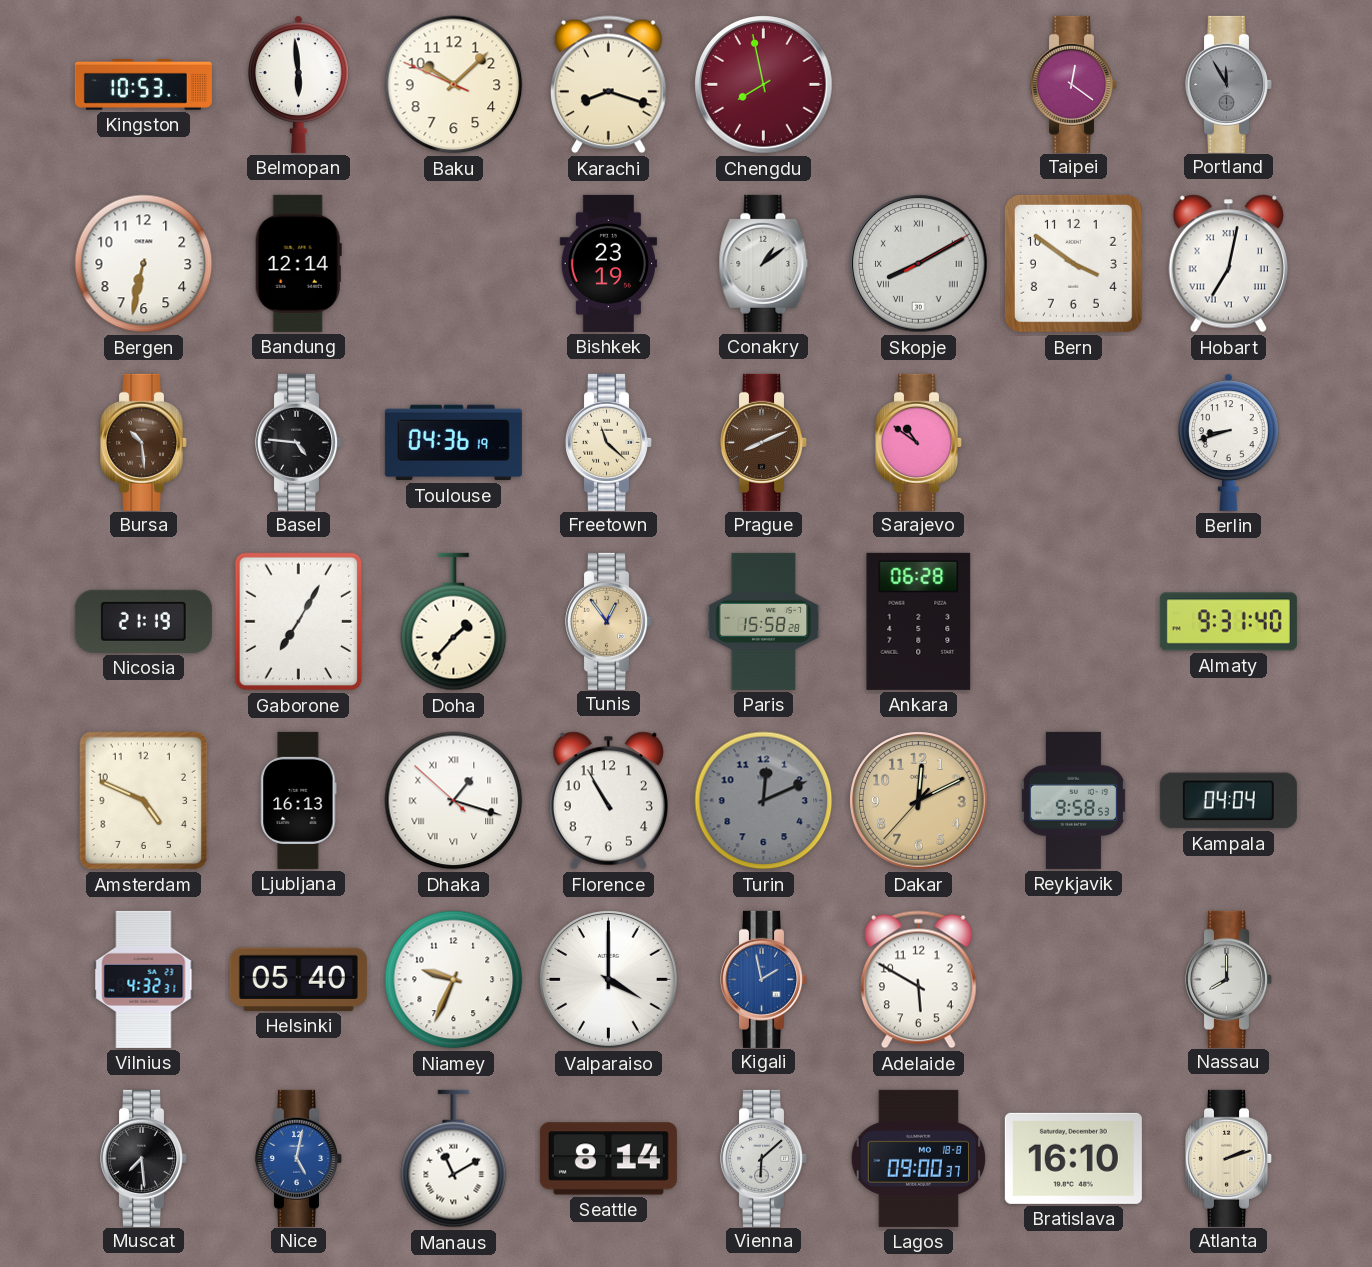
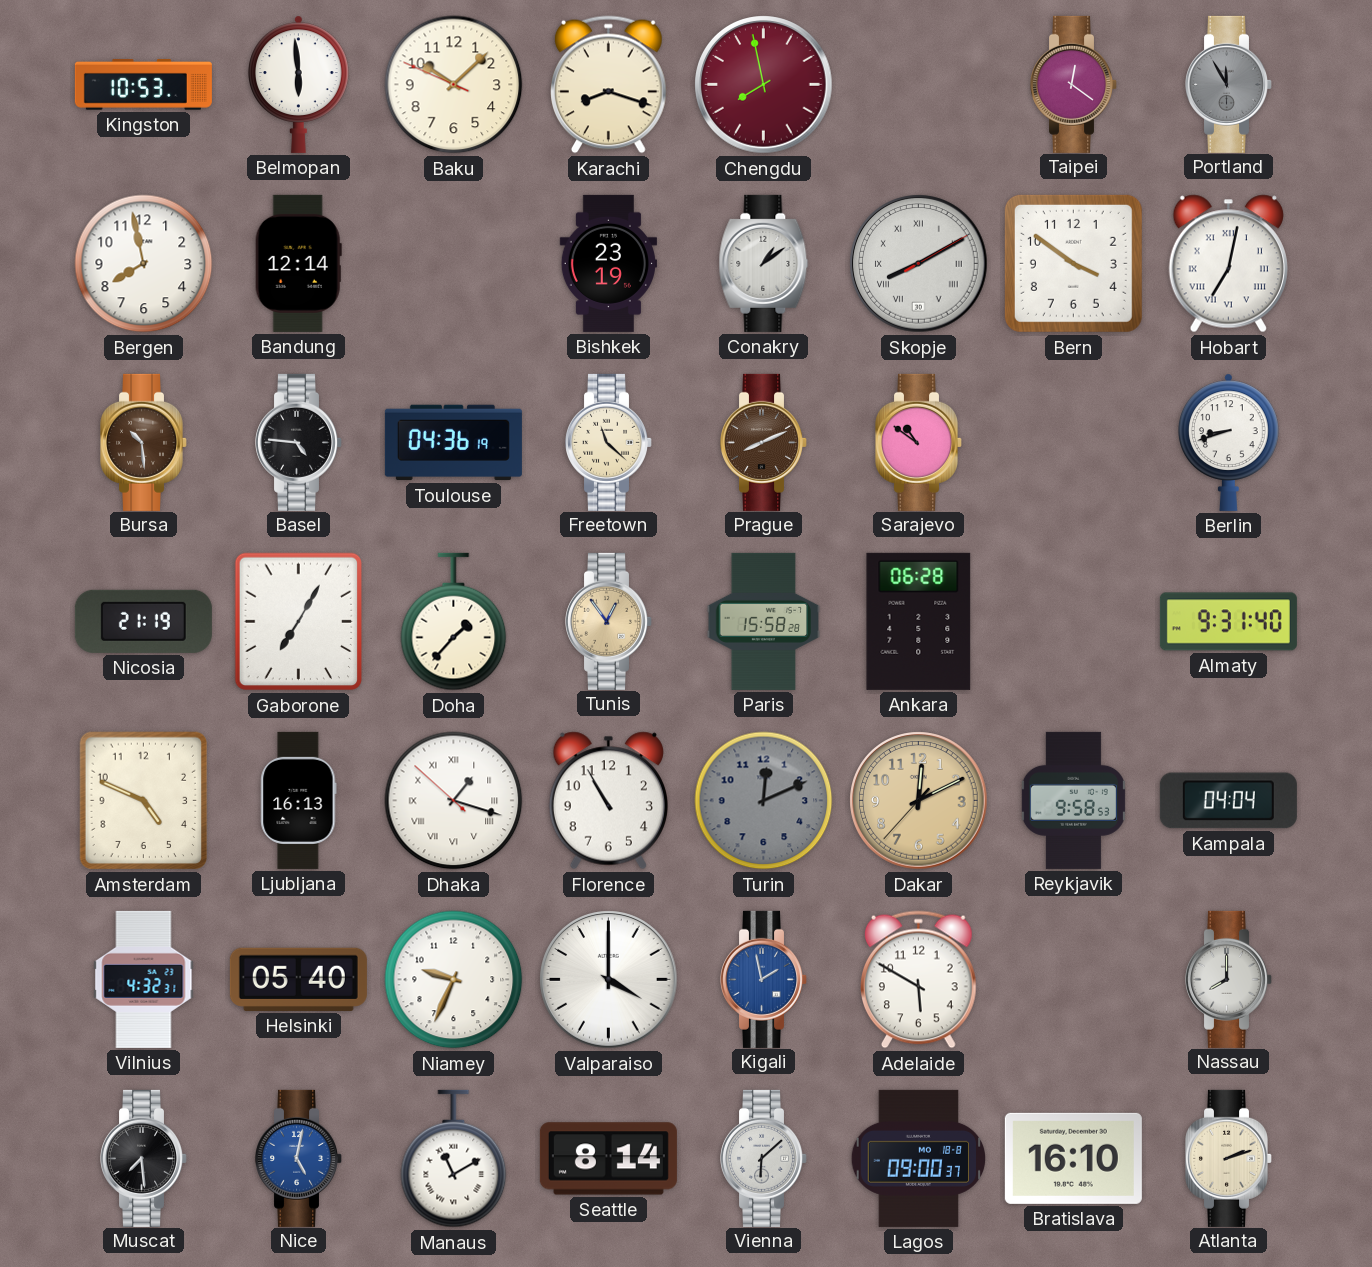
Bergen: 6:32 -> 7:58 (144, 264)
